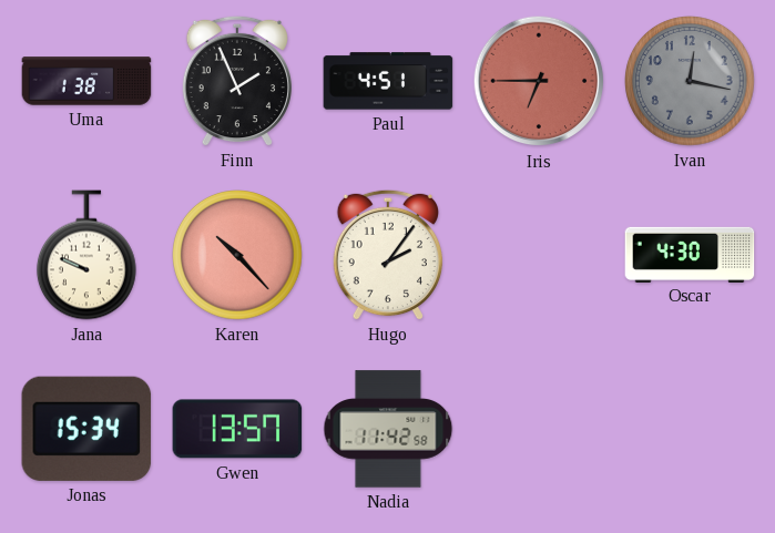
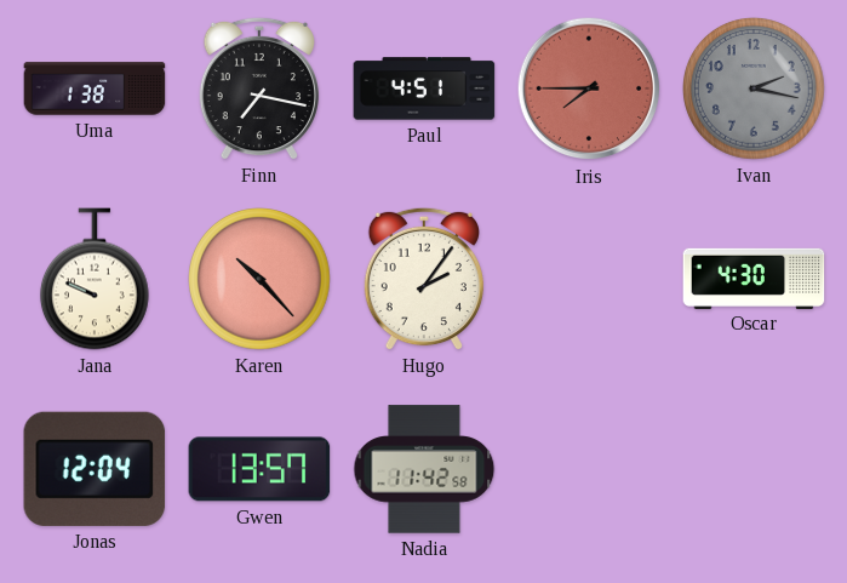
Finn: 1:56 -> 7:17 (259, 88)
Iris: 6:45 -> 7:45 (589, 88)
Ivan: 12:17 -> 2:17 (755, 90)
Jonas: 15:34 -> 12:04 (95, 469)
